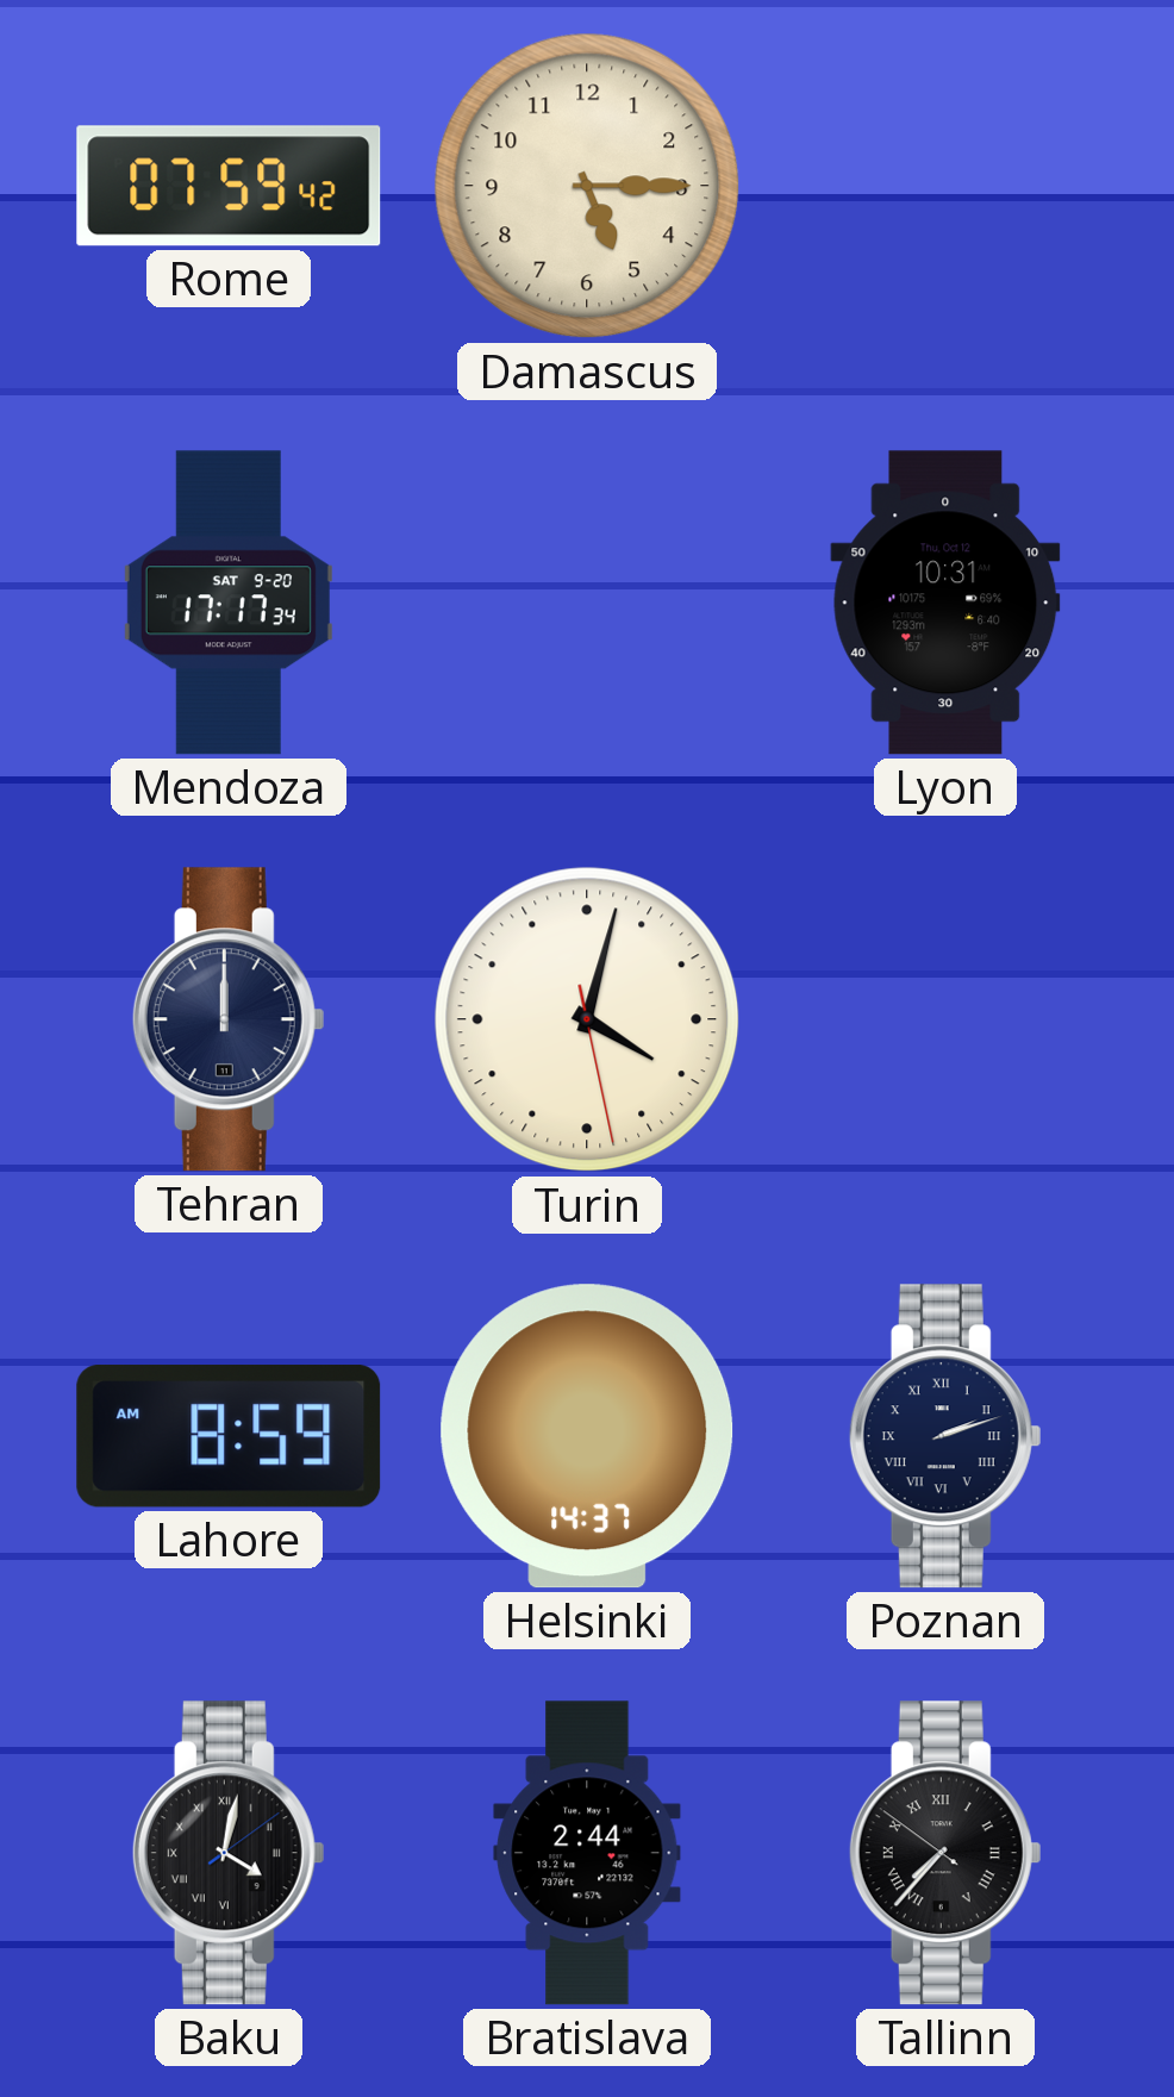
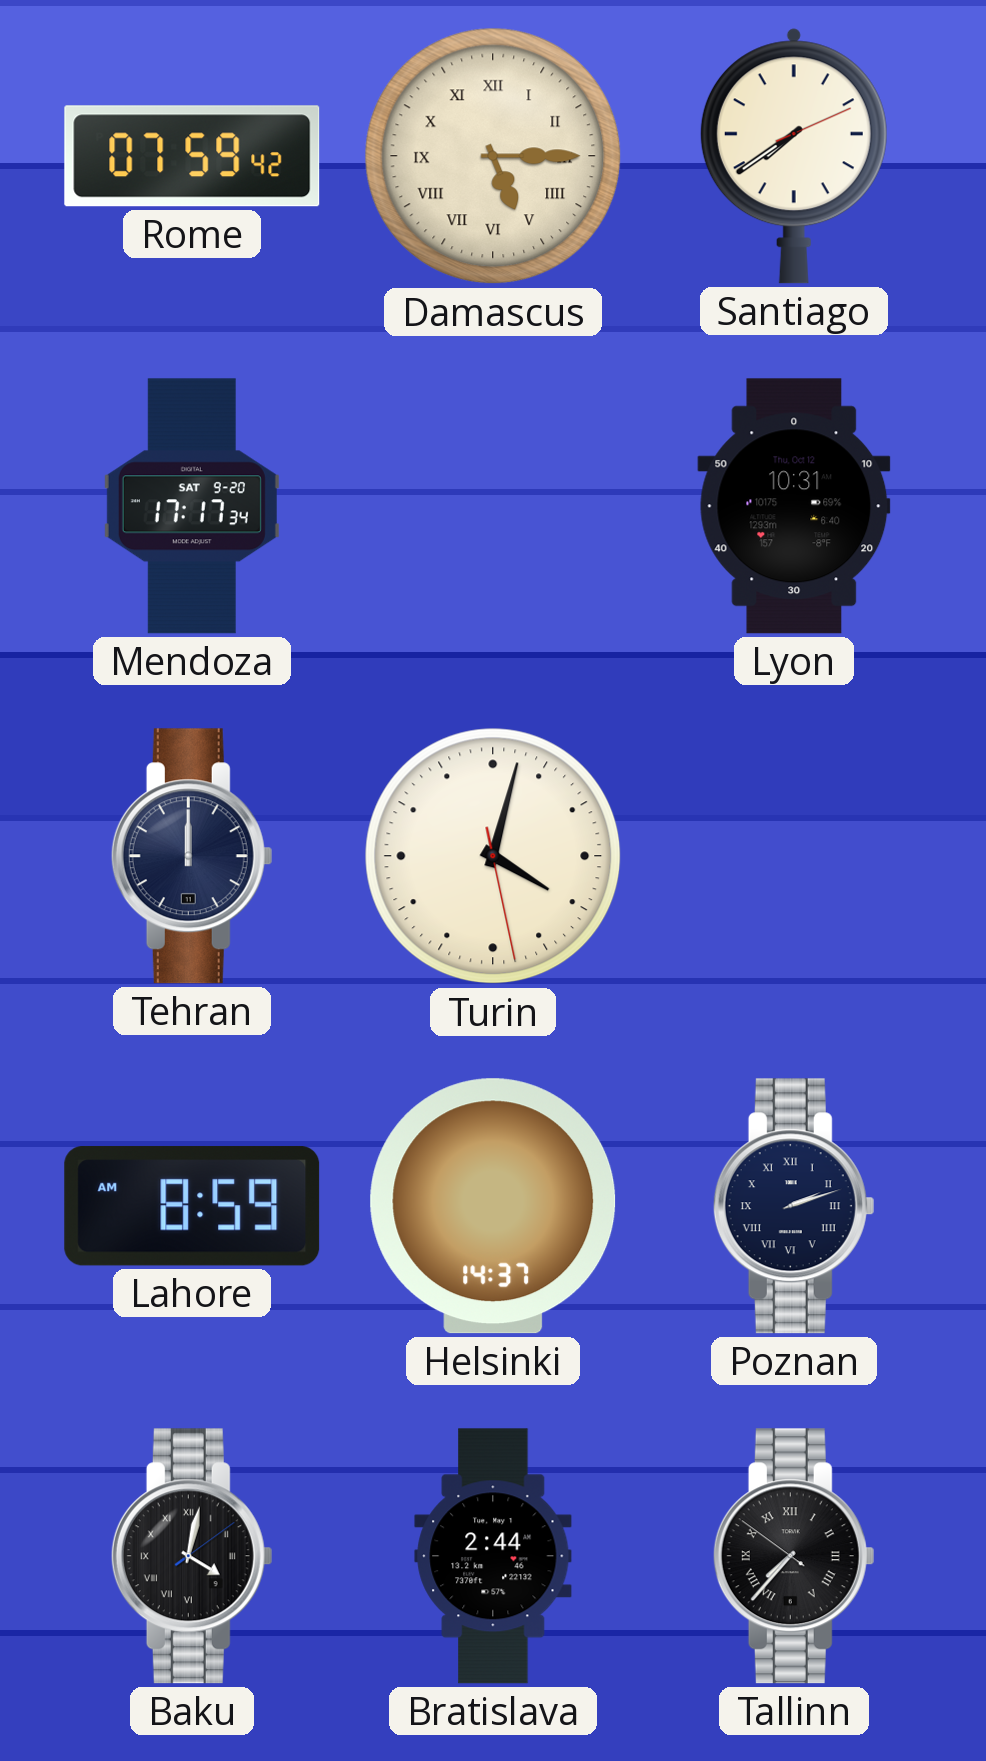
Damascus numerals: Arabic -> Roman (493, 156)
Santiago: none -> 7:39 (794, 156)
